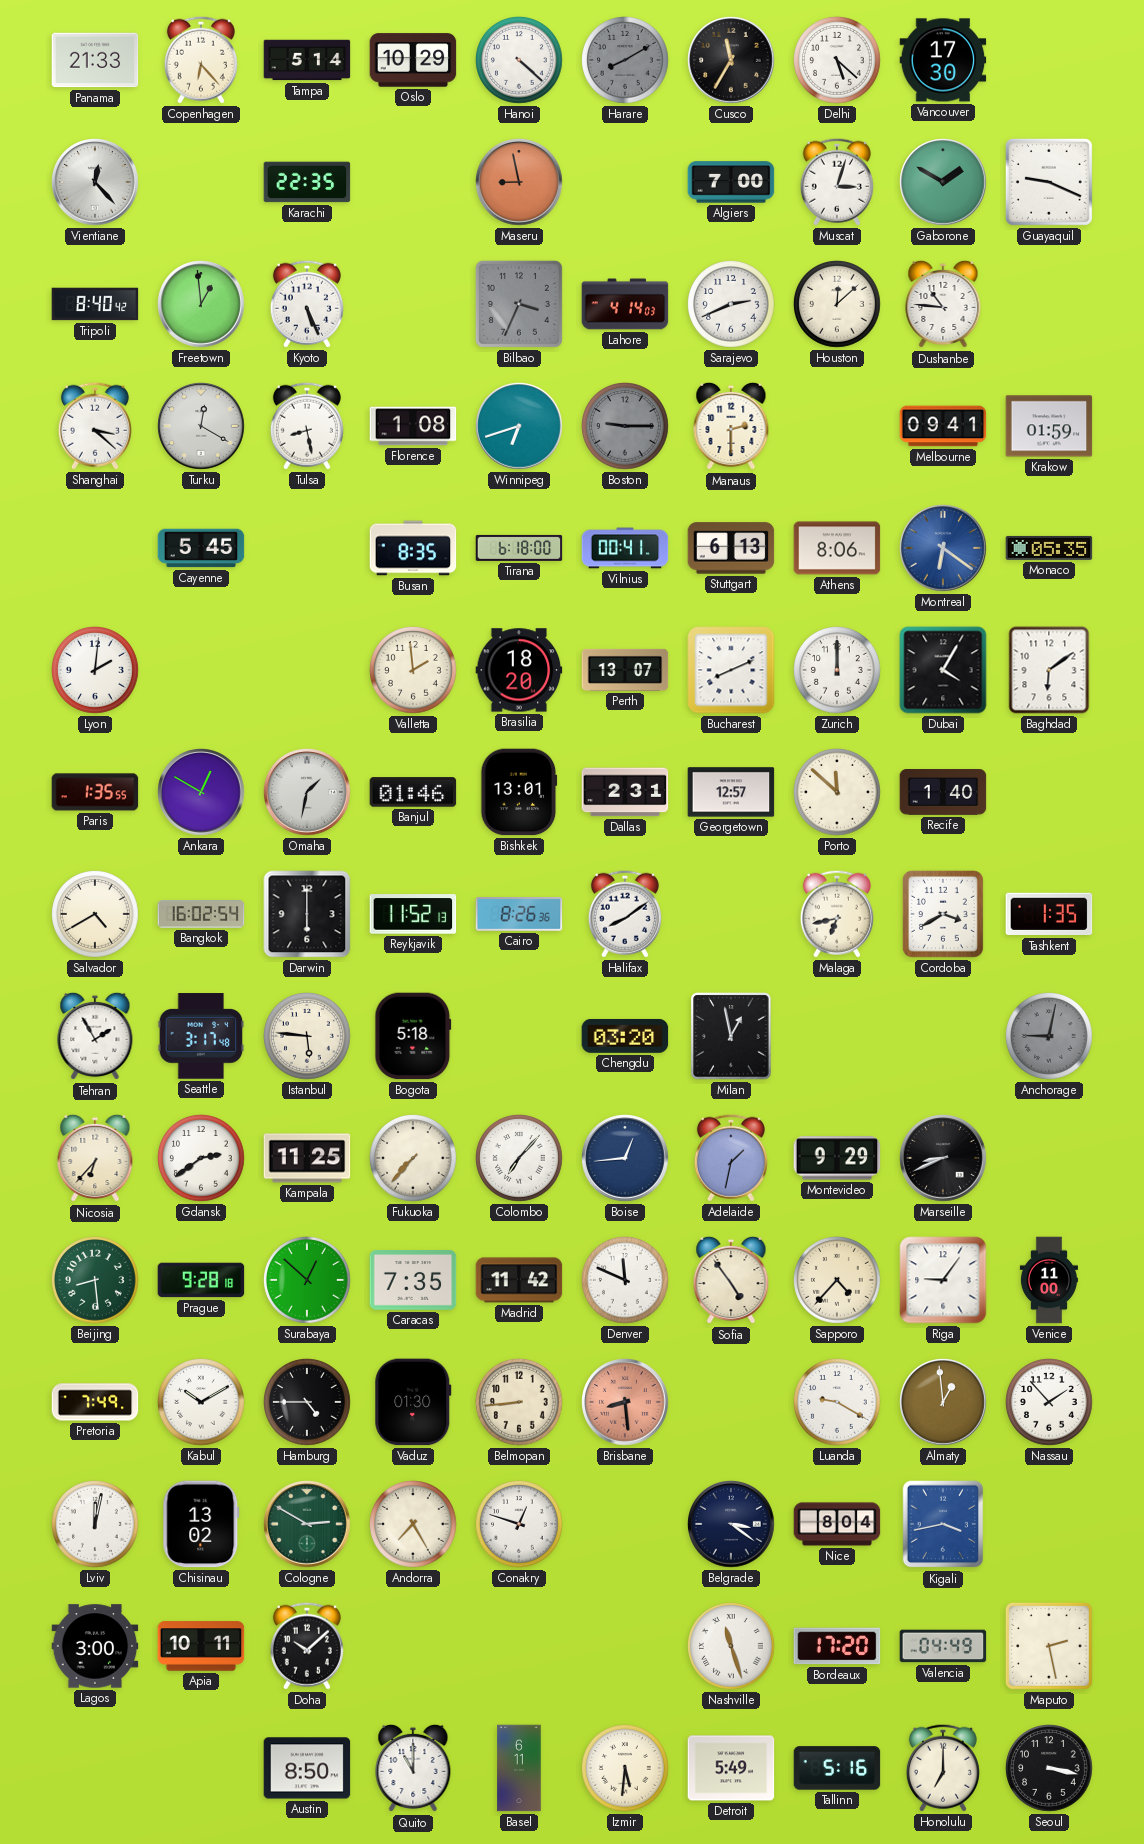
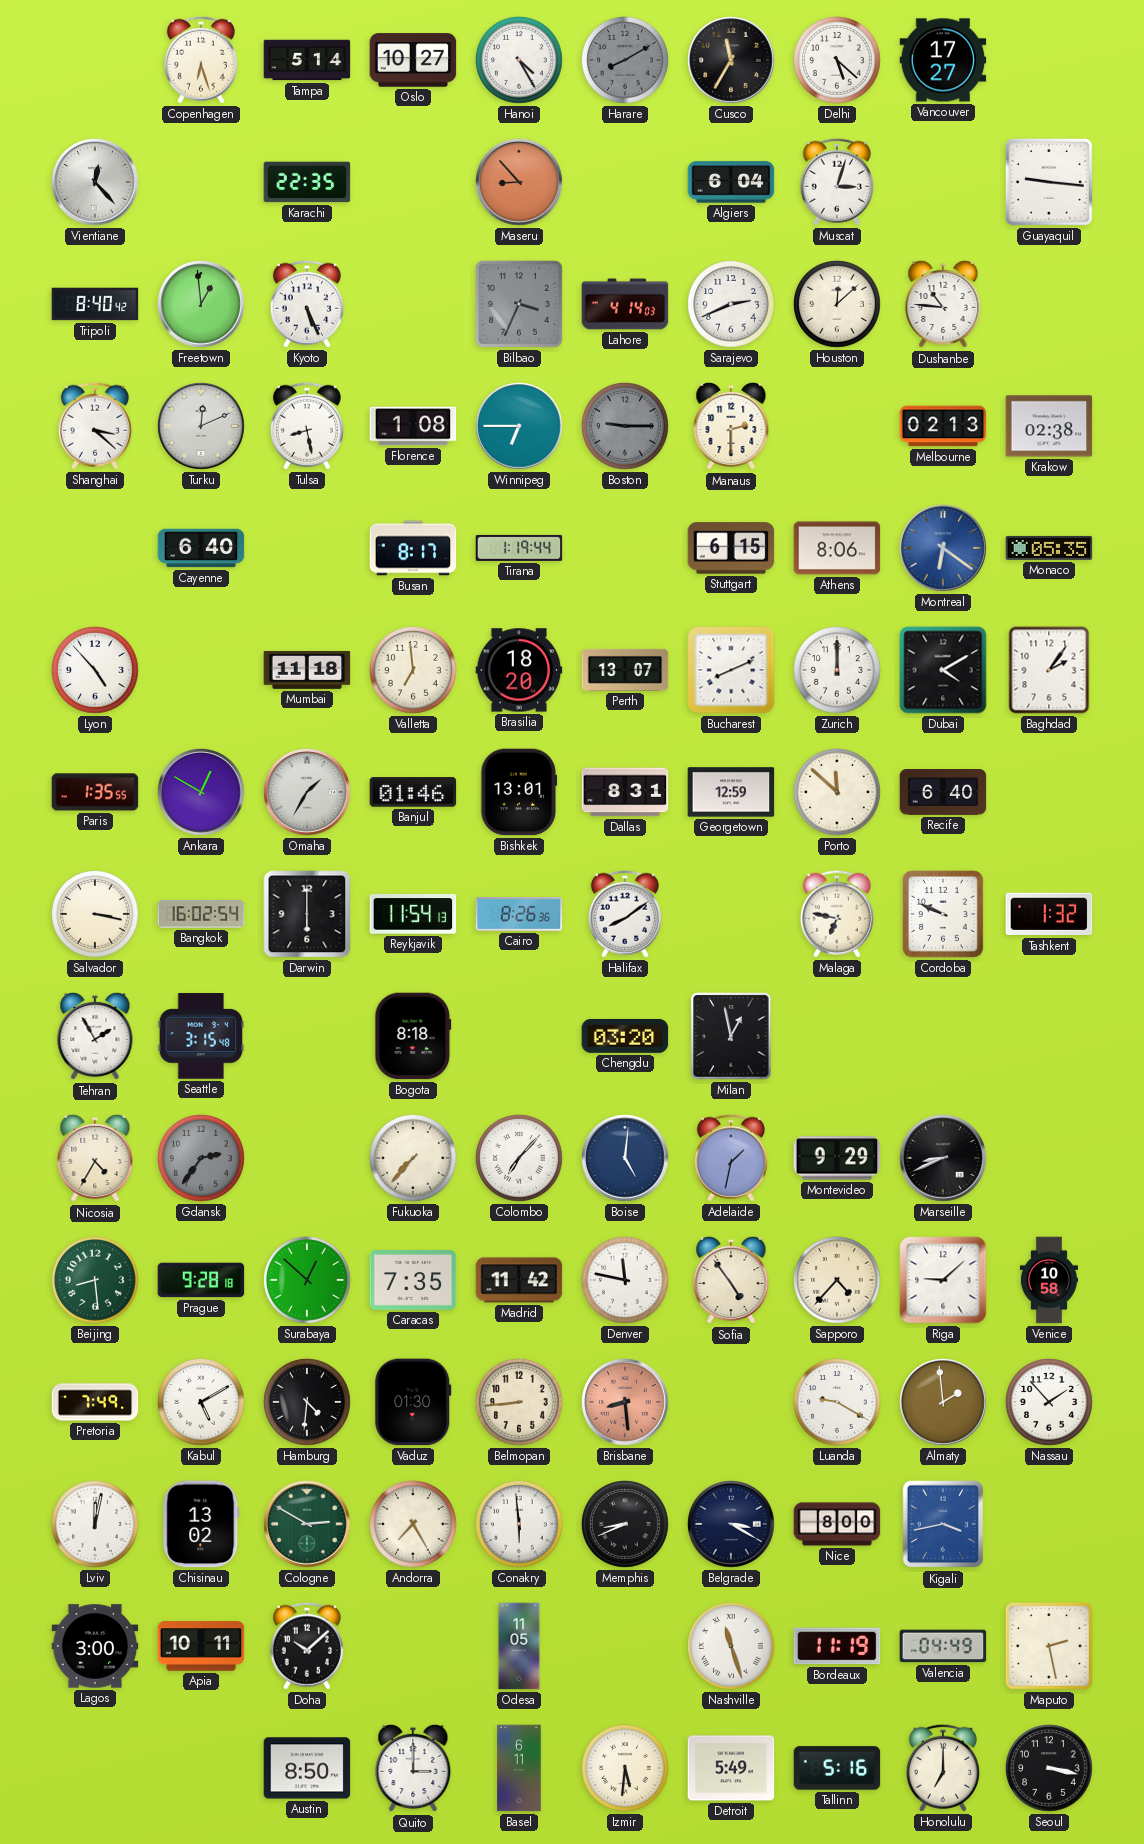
Panama: 21:33 -> none (95, 60)
Copenhagen: 6:23 -> 6:27 (201, 60)
Oslo: 10:29 -> 10:27 (413, 60)
Hanoi: 4:22 -> 4:25 (520, 61)
Vancouver: 17:30 -> 17:27 (943, 60)
Maseru: 8:58 -> 8:53 (519, 182)
Algiers: 7:00 -> 6:04 (731, 182)
Gaborone: 1:50 -> none (943, 182)
Guayaquil: 9:19 -> 9:16 (1049, 182)
Turku: 12:20 -> 12:11 (201, 426)
Winnipeg: 6:42 -> 6:45 (519, 426)
Melbourne: 09:41 -> 02:13 (943, 426)
Krakow: 01:59 -> 02:38 (1049, 426)
Cayenne: 5:45 -> 6:40 (201, 548)
Busan: 8:35 -> 8:17 (413, 548)
Tirana: 6:18 -> 1:19 (519, 548)
Vilnius: 00:41 -> none (625, 548)
Stuttgart: 6:13 -> 6:15 (731, 548)
Lyon: 2:01 -> 4:53 (96, 671)
Mumbai: none -> 11:18 (307, 670)
Valletta: 1:59 -> 6:59 (414, 671)
Dubai: 4:05 -> 4:10 (943, 670)
Baghdad: 6:09 -> 2:06 (1049, 670)
Omaha: 1:32 -> 1:35 (307, 792)
Dallas: 2:31 -> 8:31 (625, 792)
Georgetown: 12:57 -> 12:59 (731, 792)
Recife: 1:40 -> 6:40 (943, 792)
Salvador: 4:40 -> 3:17 (96, 915)
Reykjavik: 11:52 -> 11:54 (413, 914)
Malaga: 6:43 -> 6:47 (837, 914)
Cordoba: 3:40 -> 9:49 (943, 914)
Tashkent: 1:35 -> 1:32 (1049, 914)
Seattle: 3:17 -> 3:15 (201, 1036)
Istanbul: 5:46 -> none (308, 1037)
Bogota: 5:18 -> 8:18 (413, 1036)
Anchorage: 9:02 -> none (1050, 1037)
Nicosia: 6:37 -> 4:35 (95, 1158)
Gdansk: 2:39 -> 2:36 (202, 1159)
Gdansk dial: white -> grey (202, 1159)
Kampala: 11:25 -> none (307, 1158)
Boise: 12:44 -> 5:01 (625, 1158)
Denver: 11:49 -> 11:47 (626, 1281)
Riga: 9:06 -> 9:08 (943, 1280)
Venice: 11:00 -> 10:58 (1049, 1280)
Kabul: 10:10 -> 5:10 (202, 1403)
Hamburg: 4:45 -> 4:31 (308, 1403)
Almaty: 12:59 -> 1:59 (943, 1402)
Conakry: 12:48 -> 5:59 (520, 1525)
Memphis: none -> 8:41 (626, 1525)
Belgrade: 3:21 -> 3:20 (731, 1524)
Nice: 8:04 -> 8:00 (837, 1524)
Odesa: none -> 11:05 (519, 1646)
Bordeaux: 17:20 -> 11:19 (837, 1646)
Quito: 11:00 -> 3:00 (413, 1768)
